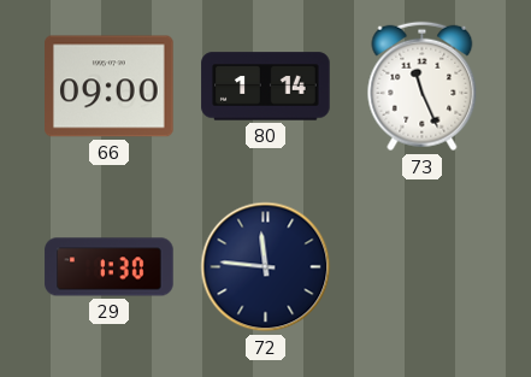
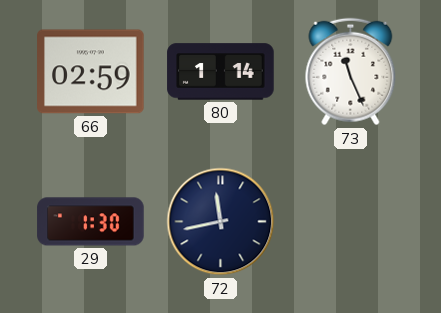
66: 09:00 -> 02:59 (91, 72)
72: 11:46 -> 11:43 (221, 222)
